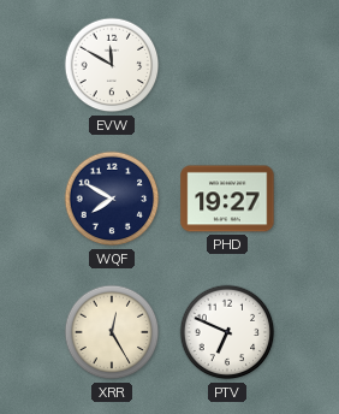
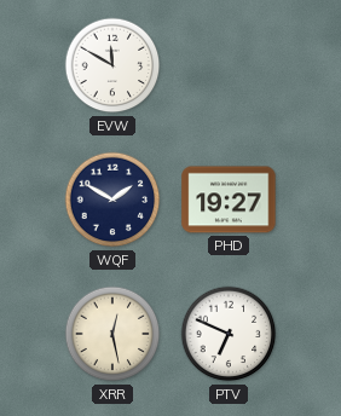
WQF: 7:50 -> 1:50 (112, 200)
XRR: 12:25 -> 12:28 (112, 334)
